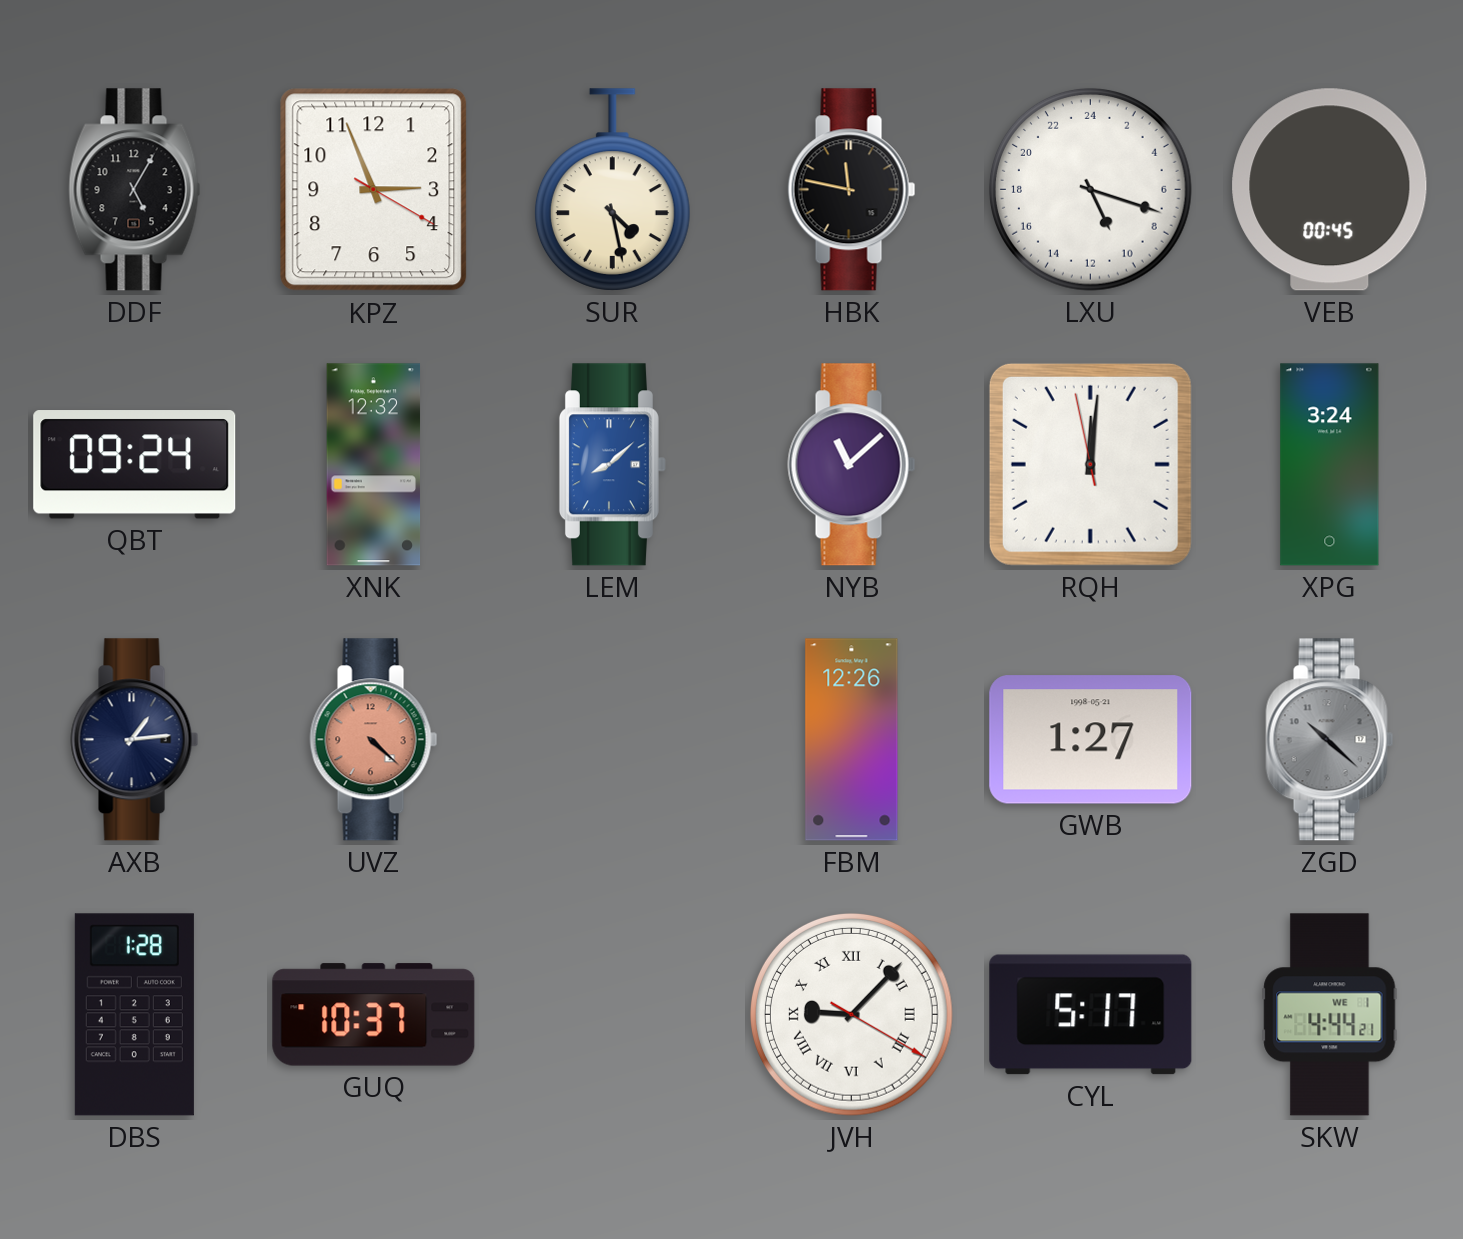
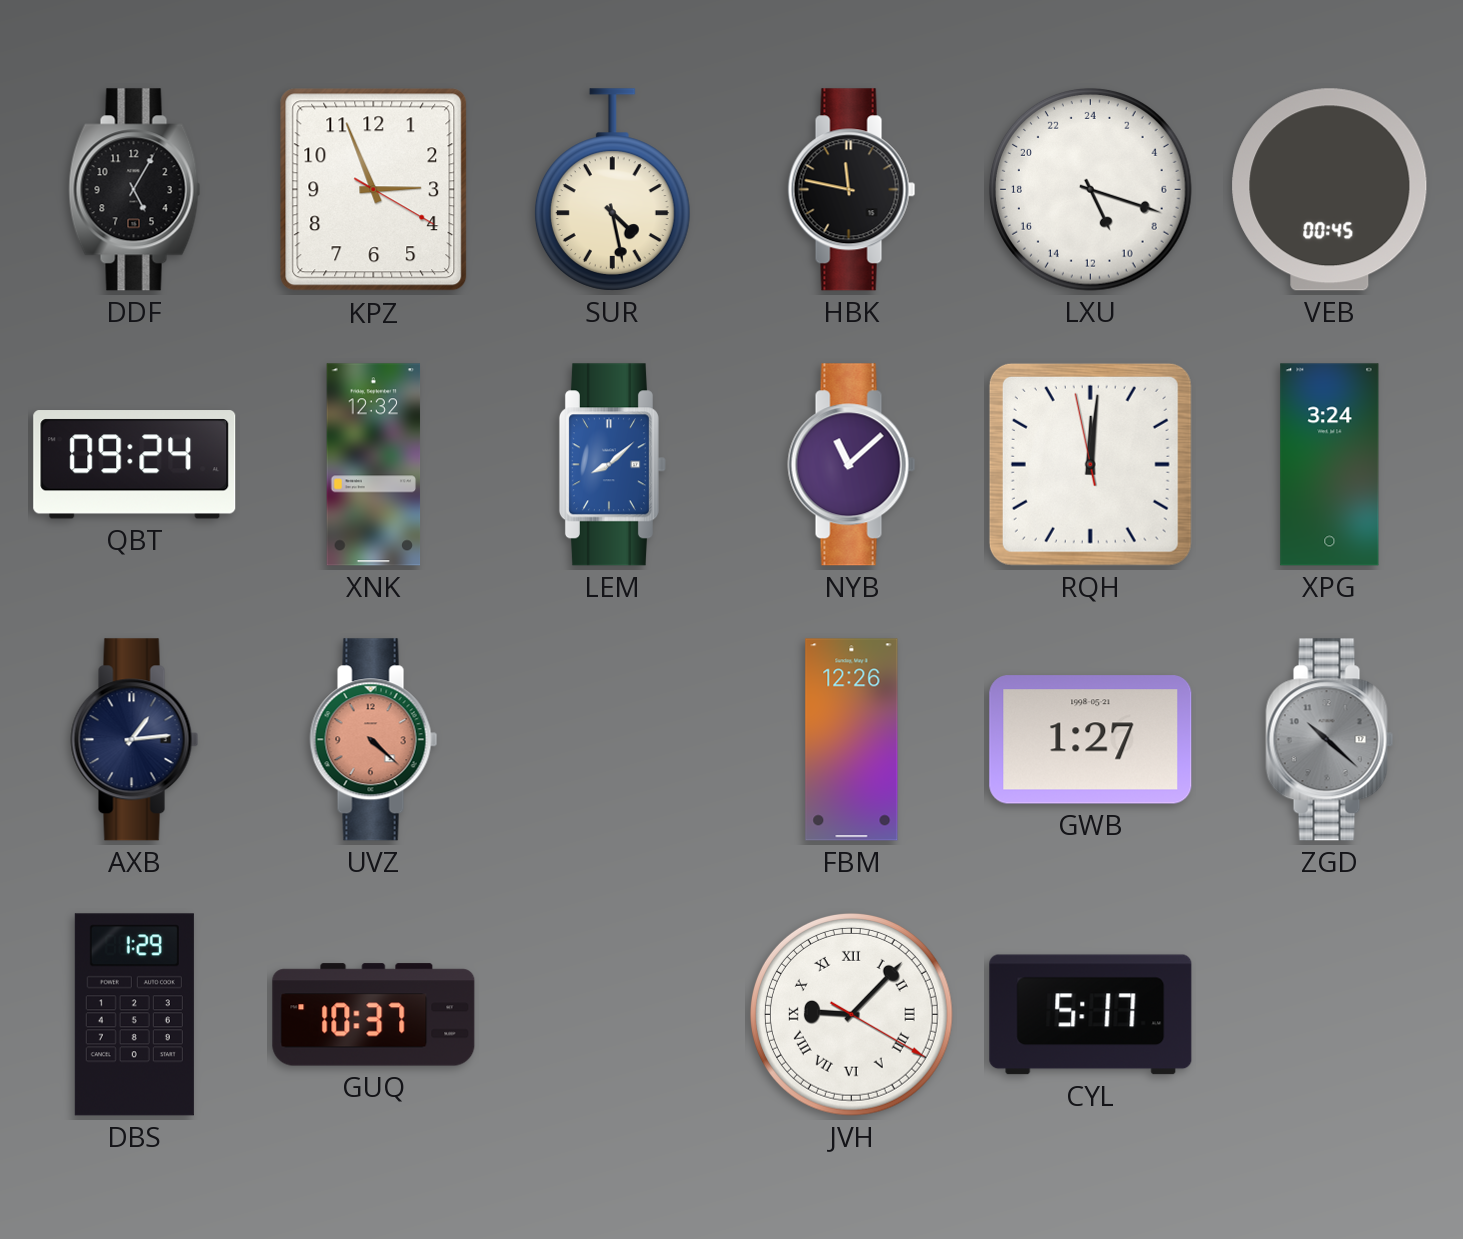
DBS: 1:28 -> 1:29 (134, 1015)
SKW: 4:44 -> none (1330, 1015)
